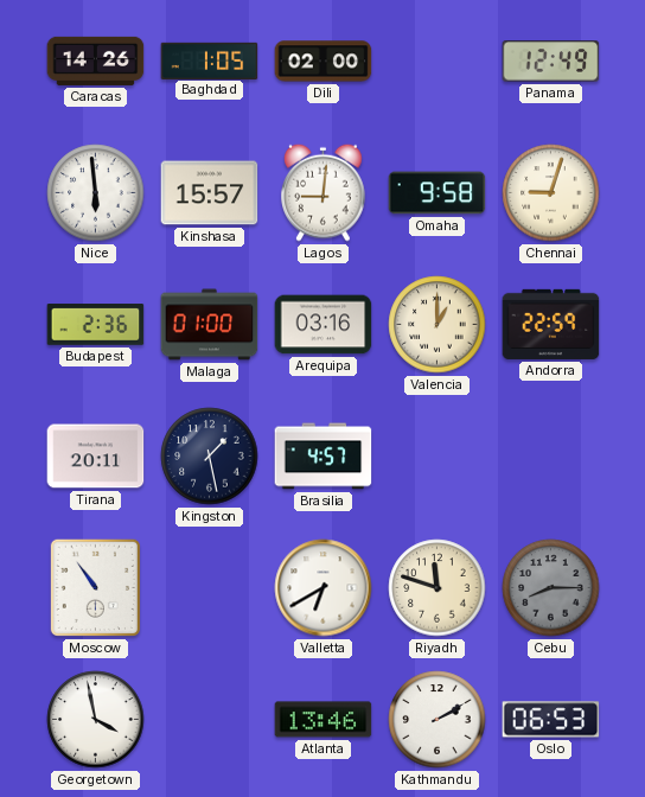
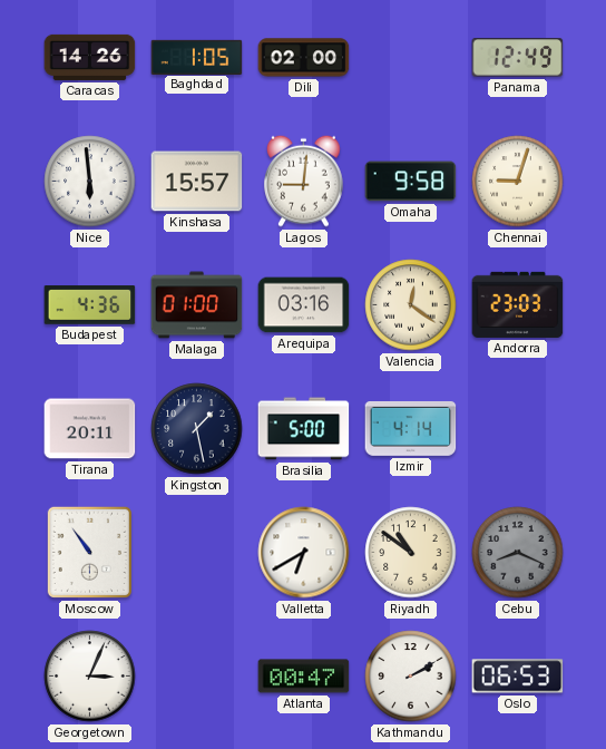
Budapest: 2:36 -> 4:36 (90, 305)
Valencia: 1:00 -> 12:21 (411, 305)
Andorra: 22:59 -> 23:03 (518, 304)
Brasilia: 4:57 -> 5:00 (304, 429)
Izmir: none -> 4:14 (411, 428)
Riyadh: 11:48 -> 10:51 (411, 553)
Cebu: 8:15 -> 8:19 (518, 553)
Georgetown: 3:58 -> 3:04 (90, 677)
Atlanta: 13:46 -> 00:47 (304, 677)
